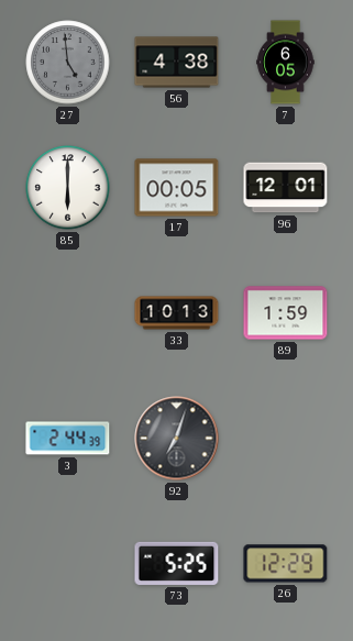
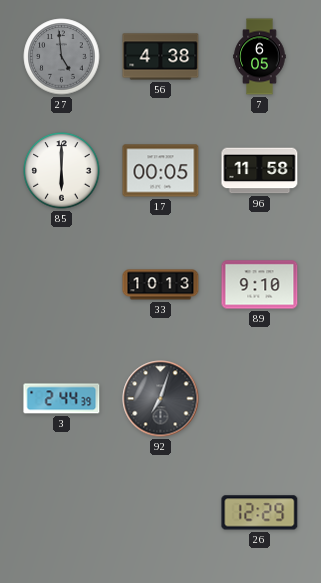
96: 12:01 -> 11:58 (260, 171)
89: 1:59 -> 9:10 (260, 285)
73: 5:25 -> none (177, 563)
